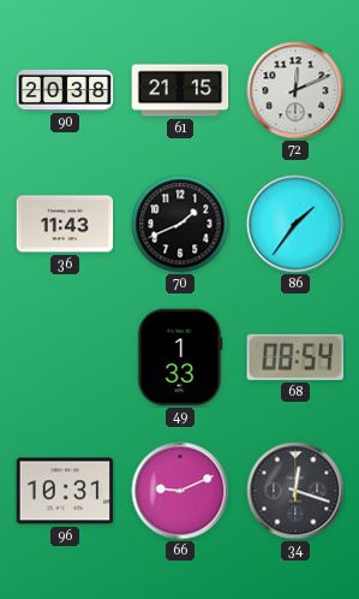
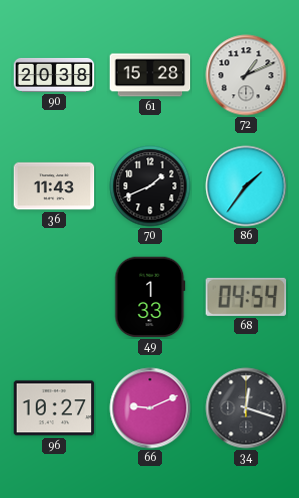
61: 21:15 -> 15:28 (150, 75)
72: 12:11 -> 1:11 (246, 75)
68: 08:54 -> 04:54 (246, 297)
96: 10:31 -> 10:27 (54, 408)
